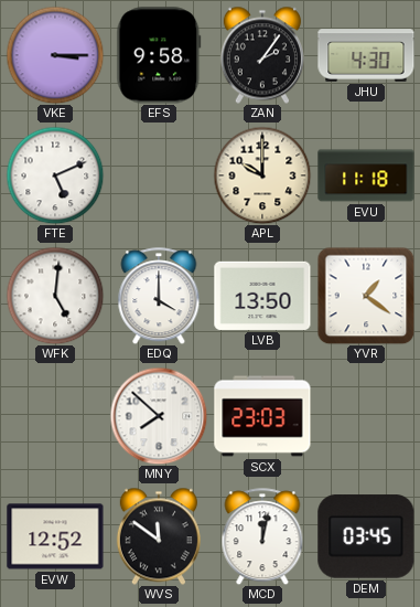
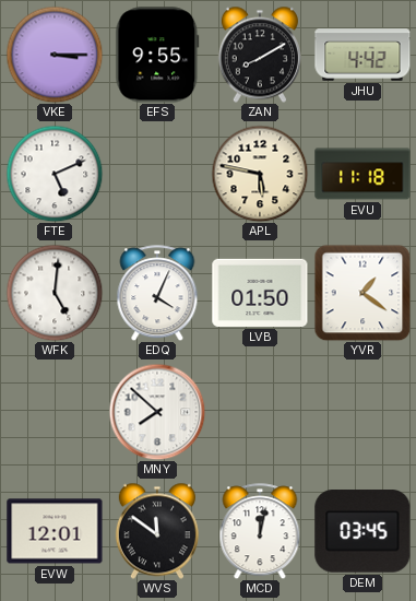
EFS: 9:58 -> 9:55 (157, 55)
ZAN: 2:06 -> 8:10 (260, 55)
JHU: 4:30 -> 4:42 (362, 55)
APL: 10:00 -> 5:47 (260, 174)
EDQ: 4:00 -> 4:04 (157, 293)
LVB: 13:50 -> 01:50 (260, 293)
SCX: 23:03 -> none (262, 416)
EVW: 12:52 -> 12:01 (55, 531)
